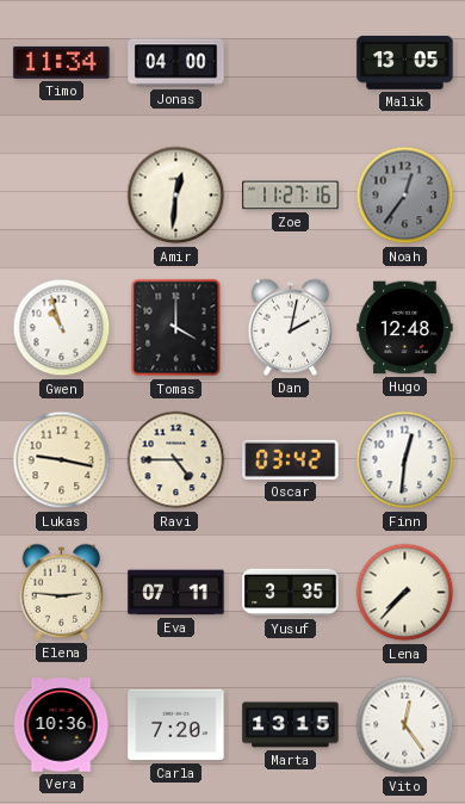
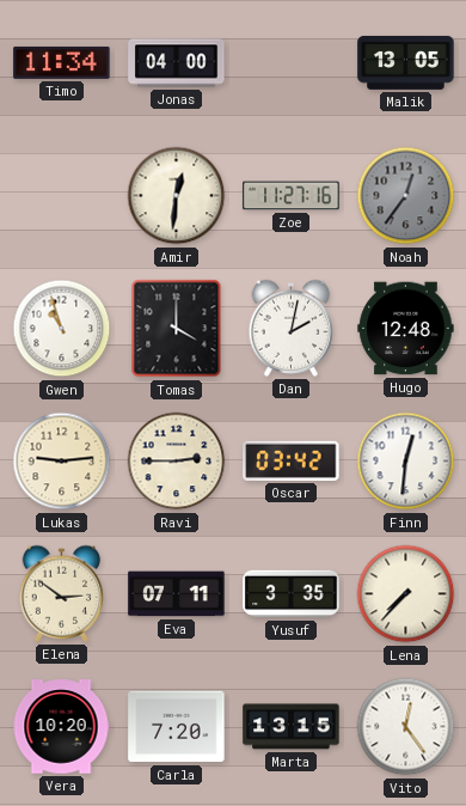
Lukas: 9:17 -> 9:14 (62, 462)
Ravi: 4:45 -> 2:45 (177, 462)
Elena: 2:46 -> 2:51 (62, 593)
Vera: 10:36 -> 10:20 (61, 727)
